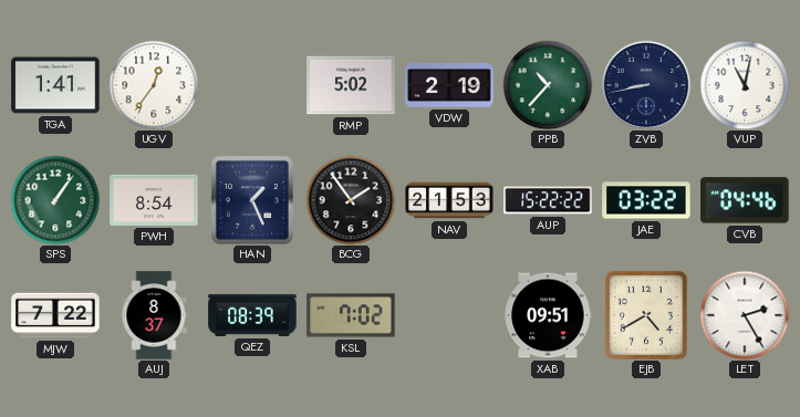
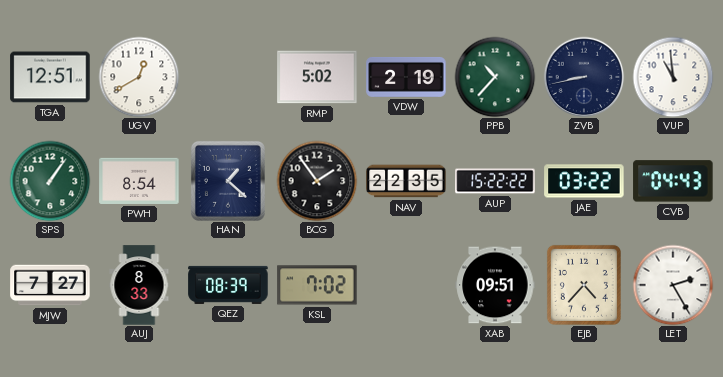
TGA: 1:41 -> 12:51 (50, 77)
UGV: 12:36 -> 12:40 (139, 77)
VUP: 11:02 -> 10:59 (673, 77)
HAN: 1:26 -> 1:22 (228, 181)
NAV: 21:53 -> 22:35 (406, 181)
CVB: 04:46 -> 04:43 (673, 181)
MJW: 7:22 -> 7:27 (50, 285)
AUJ: 8:37 -> 8:33 (139, 285)
EJB: 4:40 -> 4:37 (584, 285)
